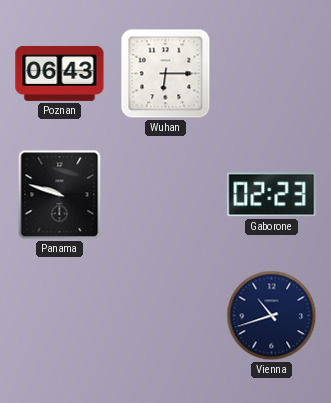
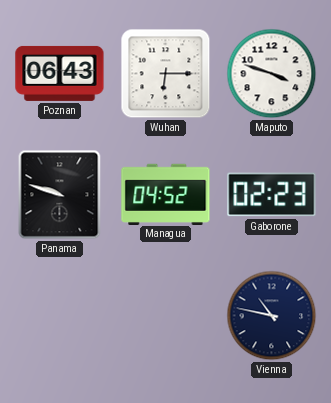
Maputo: none -> 3:48 (272, 74)
Managua: none -> 04:52 (166, 194)
Vienna: 10:42 -> 10:47 (272, 316)
